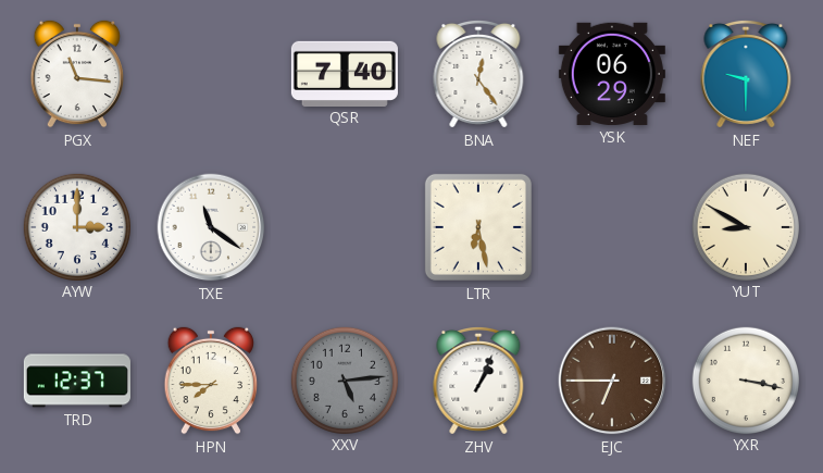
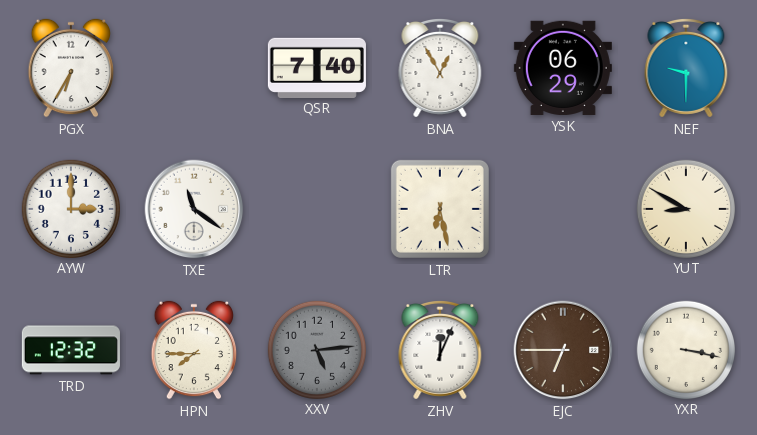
PGX: 11:16 -> 6:35 (71, 68)
BNA: 12:24 -> 12:55 (440, 68)
TRD: 12:37 -> 12:32 (71, 350)
ZHV: 1:04 -> 12:04 (440, 350)
